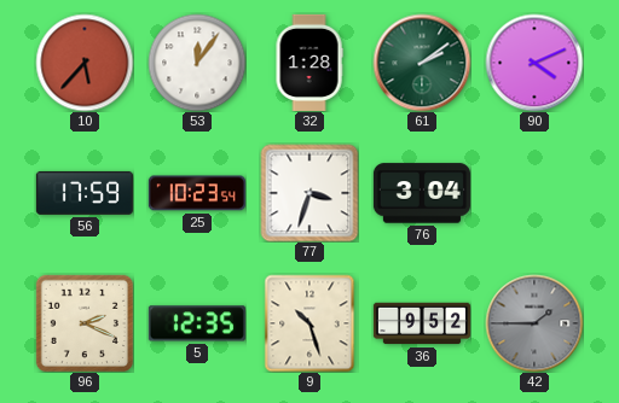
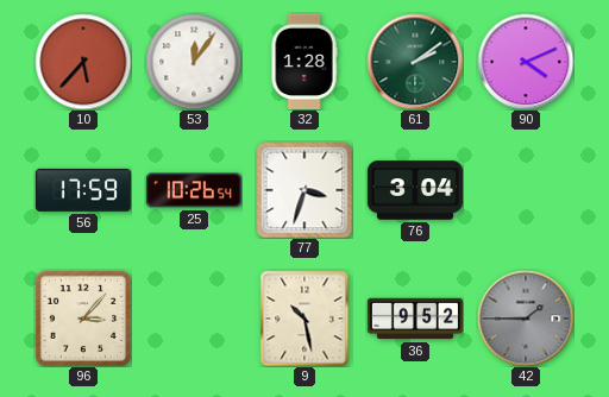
25: 10:23 -> 10:26 (194, 190)
96: 2:19 -> 3:07 (82, 317)
5: 12:35 -> none (197, 323)
9: 10:27 -> 10:28 (304, 319)
